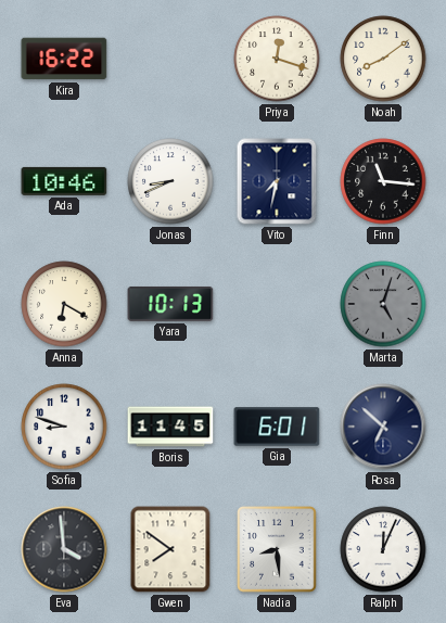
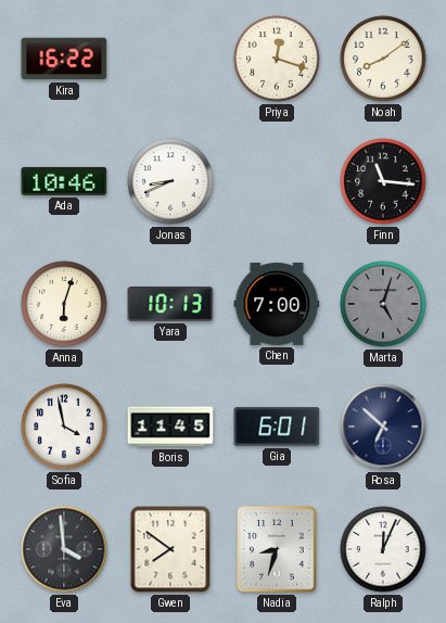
Vito: 7:32 -> none (277, 181)
Anna: 6:20 -> 6:03 (64, 304)
Chen: none -> 7:00 (277, 304)
Sofia: 8:48 -> 3:58 (64, 427)
Nadia: 8:29 -> 8:33 (277, 549)
